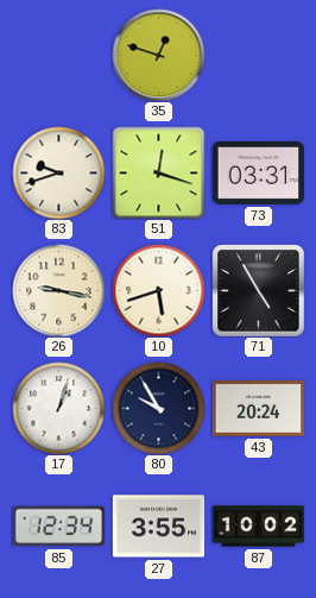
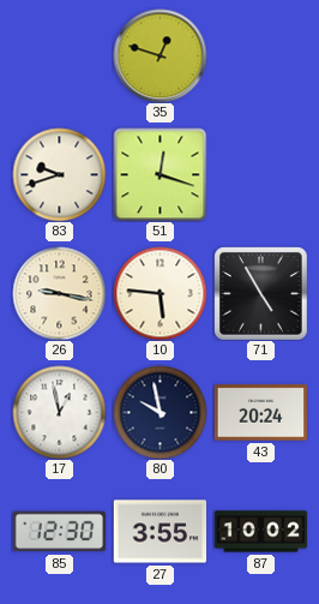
73: 03:31 -> none (258, 172)
10: 5:42 -> 5:46 (159, 293)
17: 1:03 -> 12:58 (59, 412)
80: 9:55 -> 9:58 (159, 412)
85: 12:34 -> 12:30 (59, 532)
